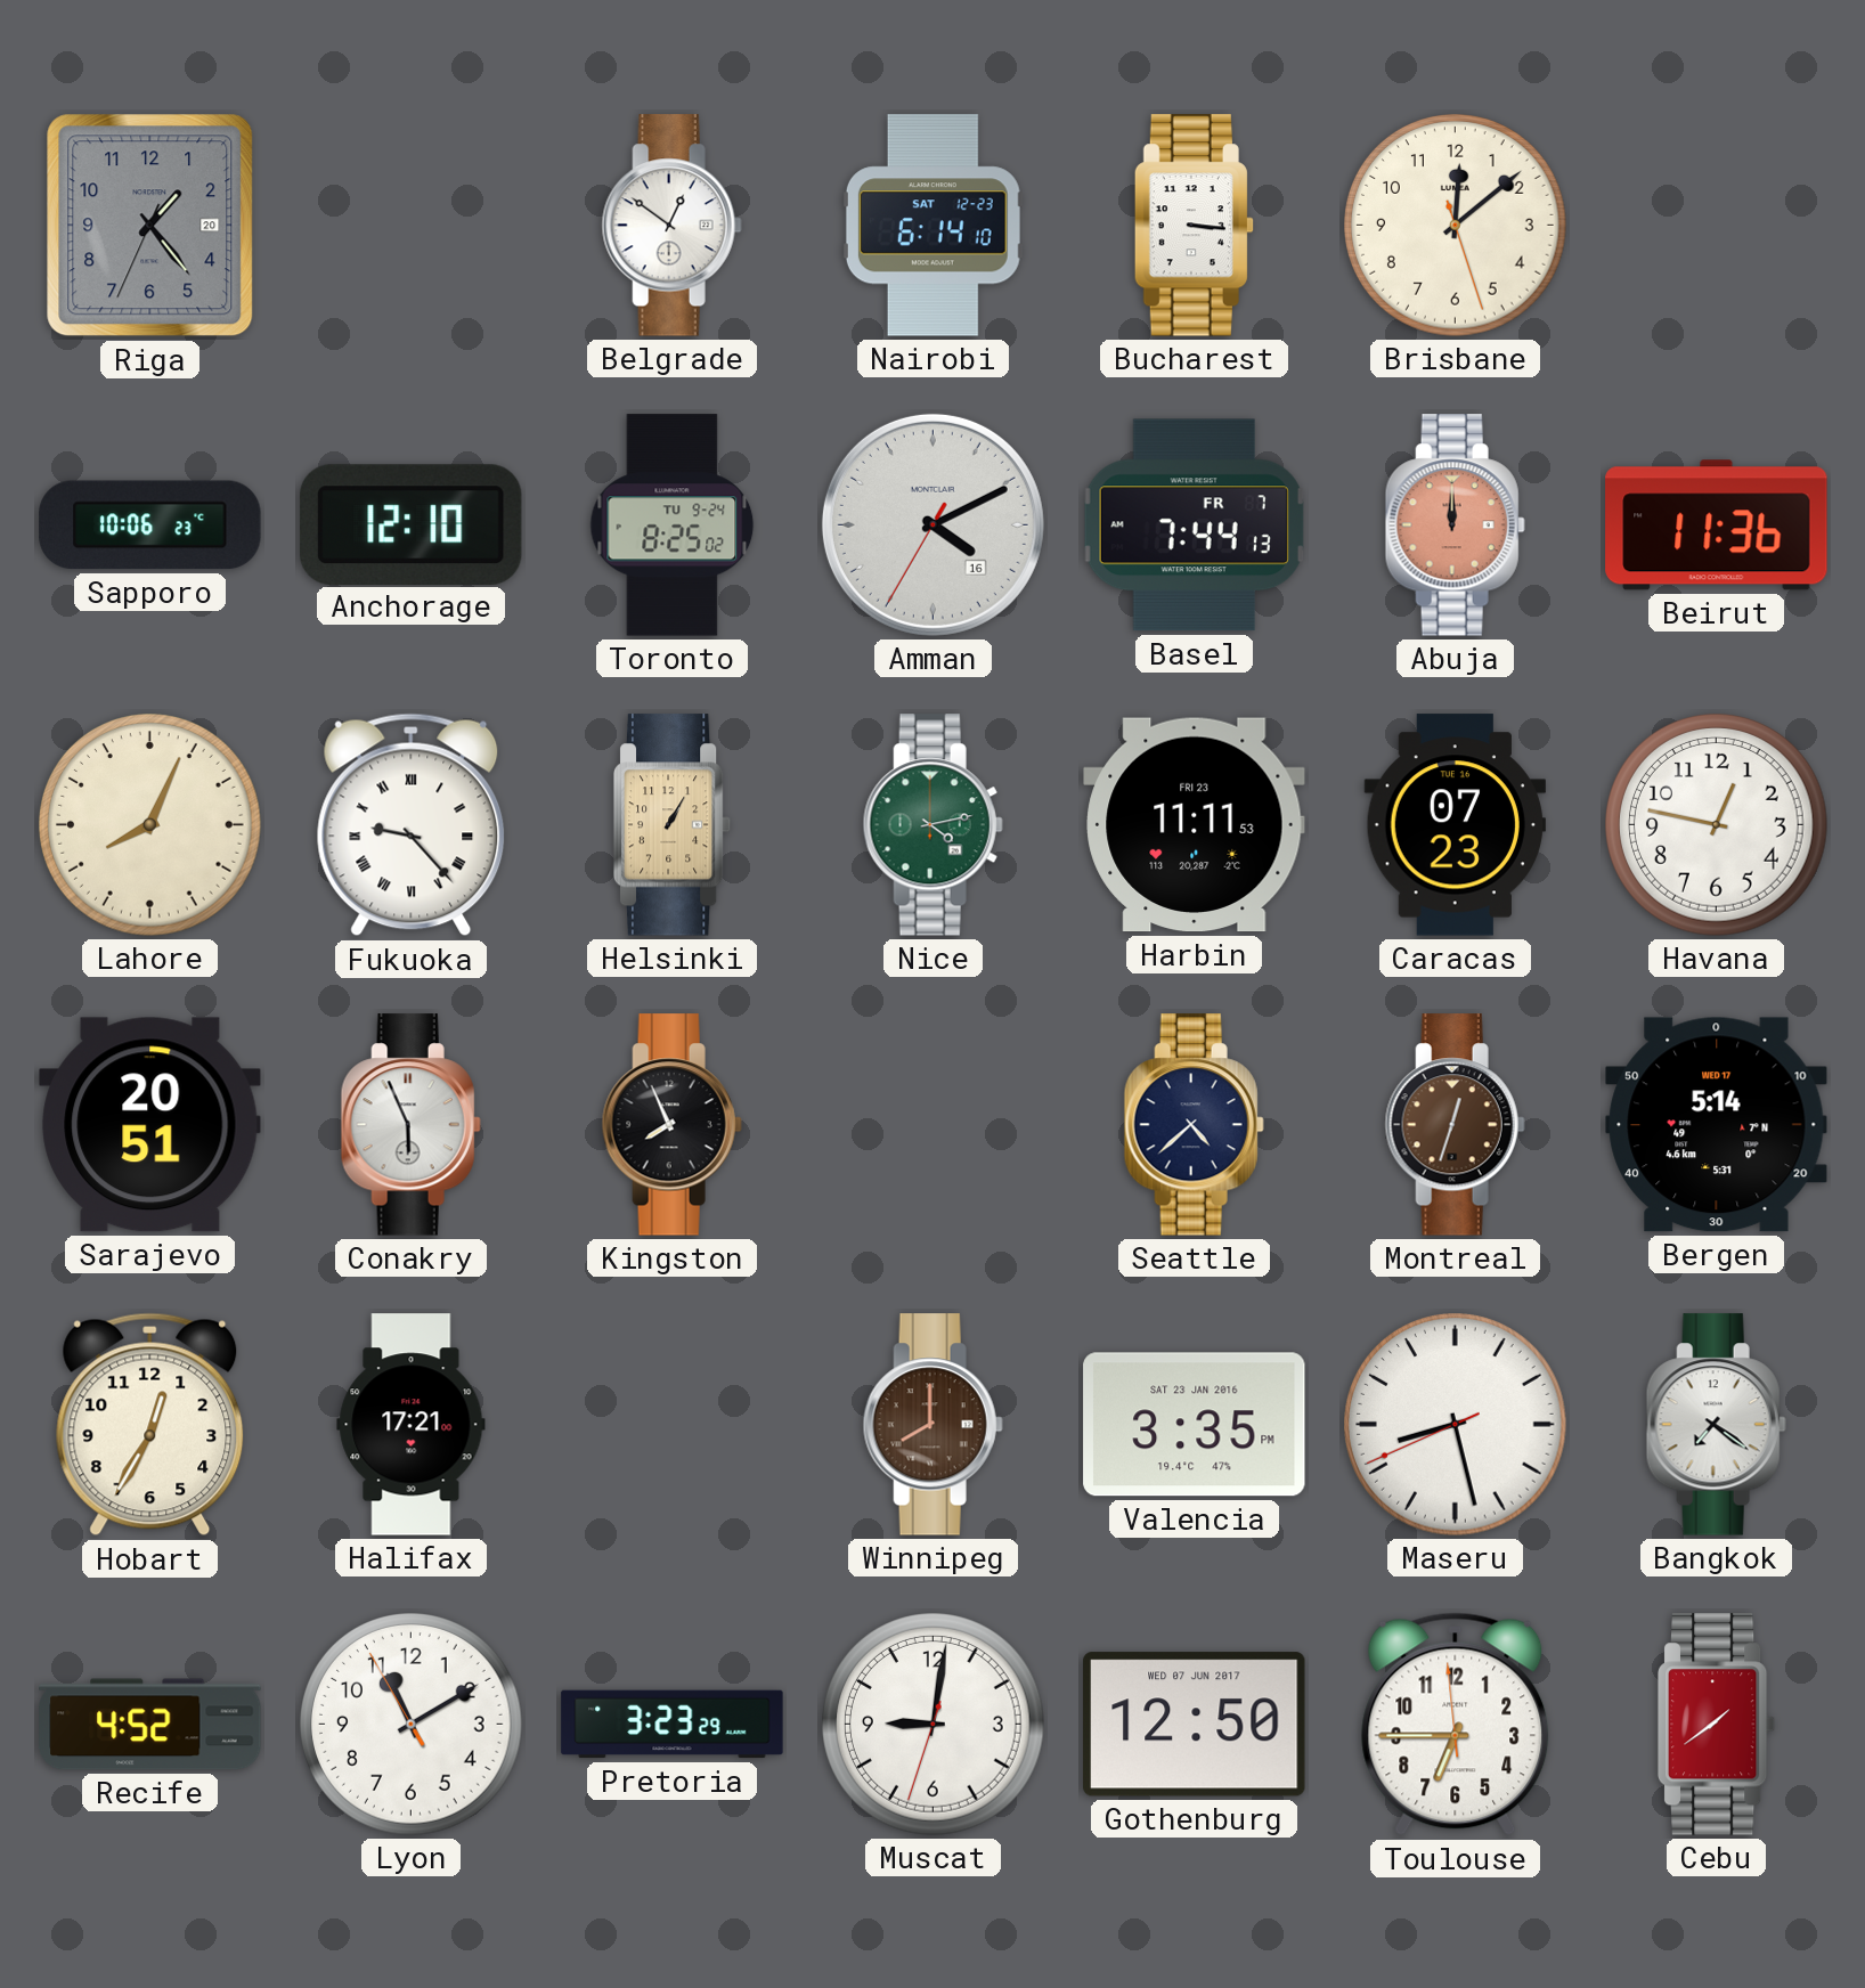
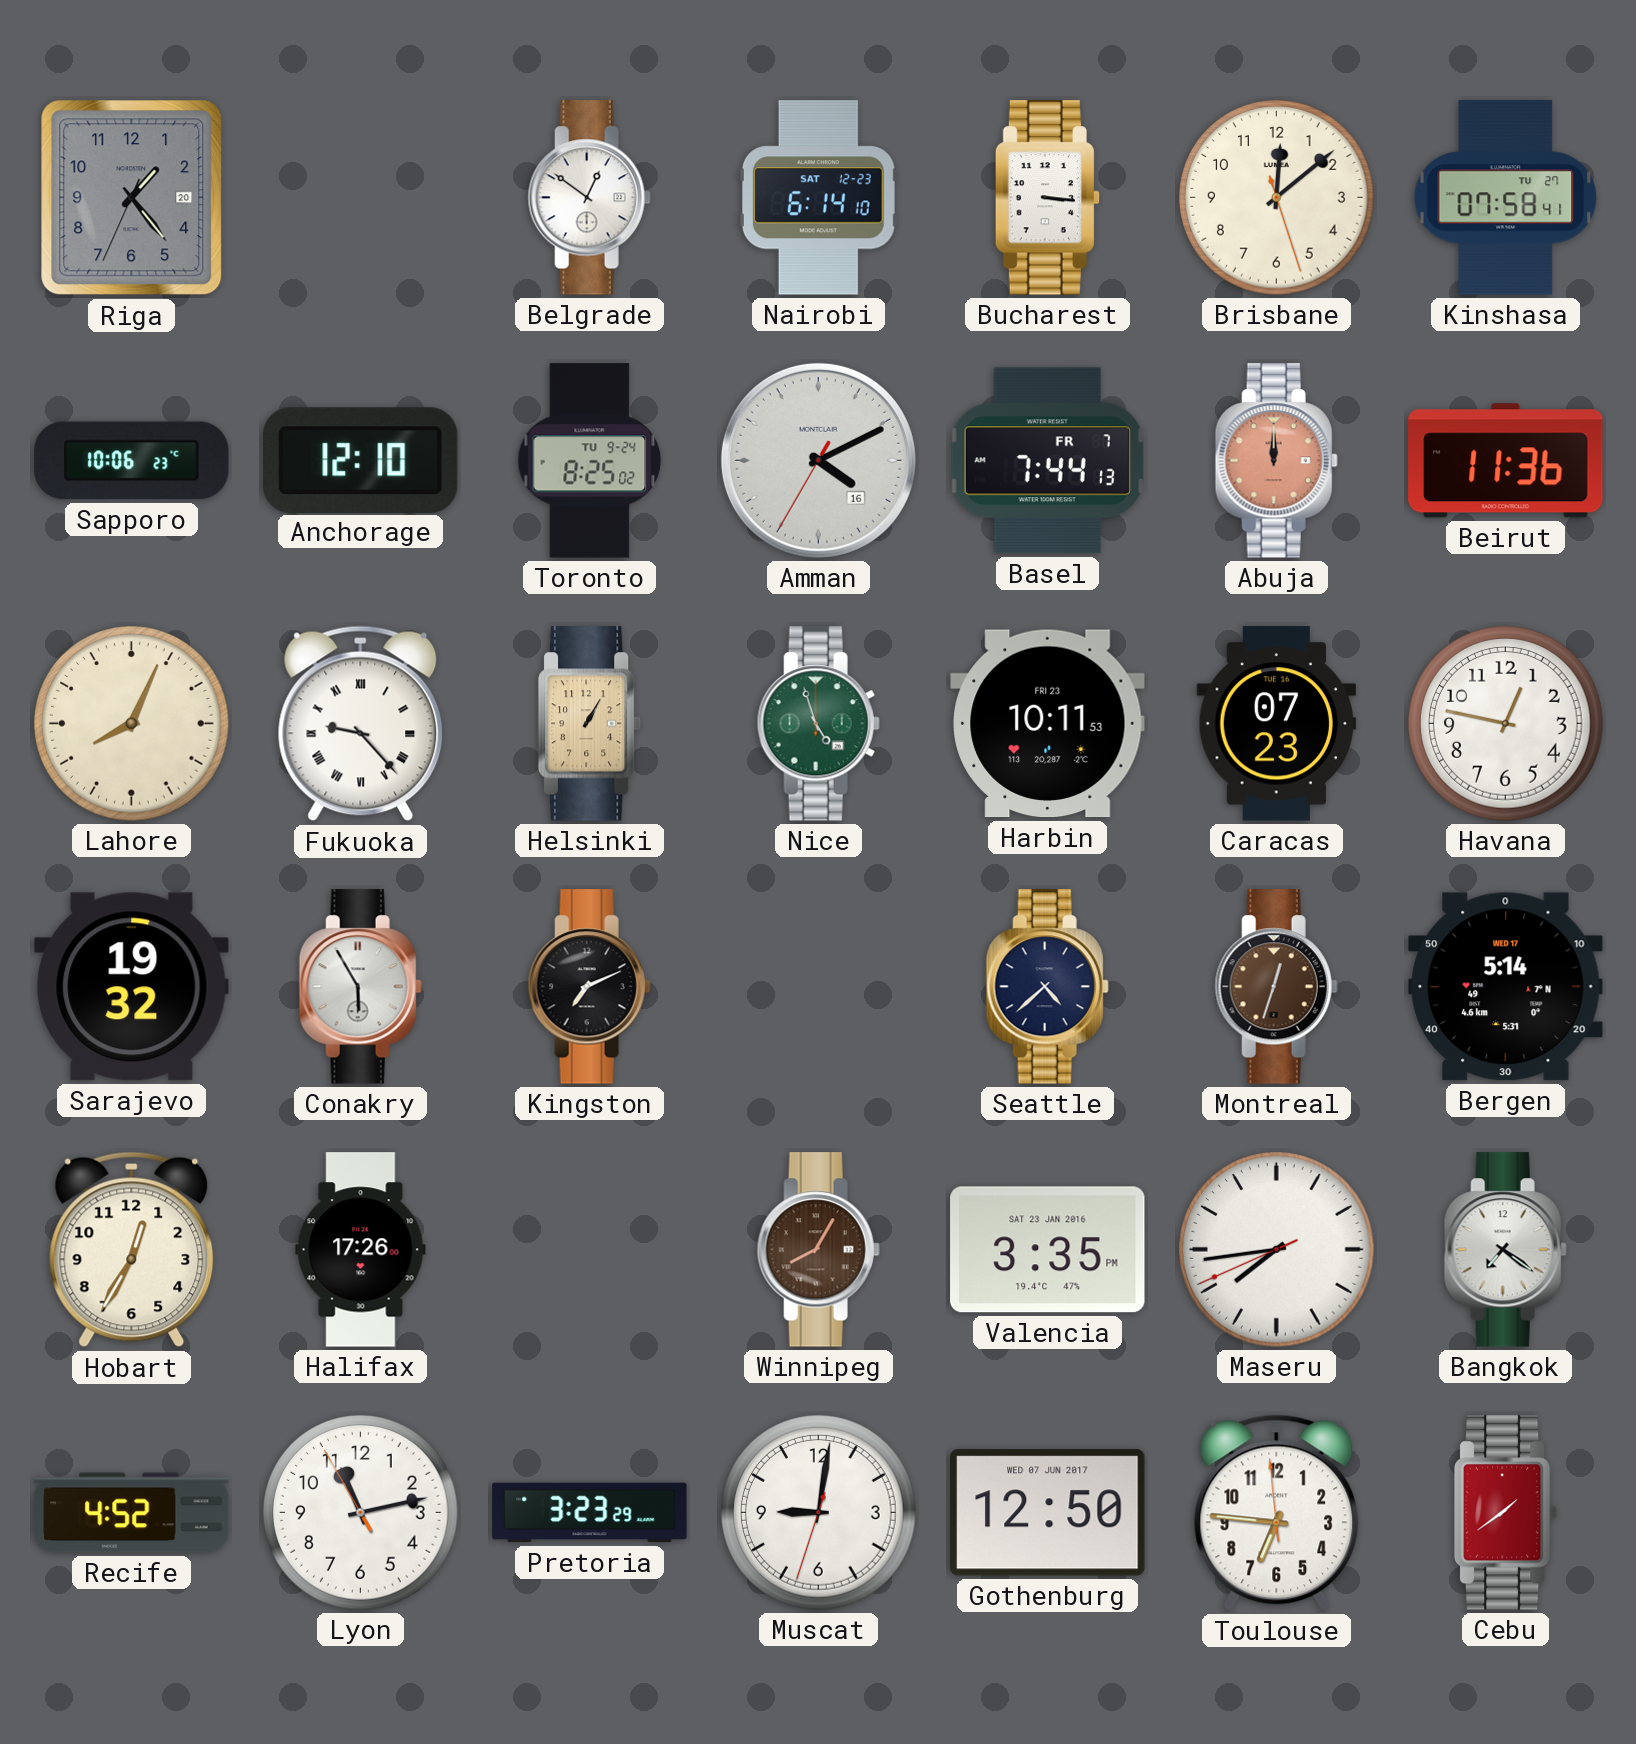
Kinshasa: none -> 07:58 (1506, 198)
Nice: 4:13 -> 4:57 (818, 724)
Harbin: 11:11 -> 10:11 (1048, 724)
Sarajevo: 20:51 -> 19:32 (132, 987)
Conakry: 5:56 -> 5:55 (360, 987)
Kingston: 7:56 -> 7:11 (589, 987)
Halifax: 17:21 -> 17:26 (361, 1250)
Winnipeg: 8:00 -> 8:05 (818, 1250)
Maseru: 8:27 -> 7:43 (1277, 1250)
Lyon: 11:09 -> 11:12 (361, 1513)
Toulouse: 6:44 -> 6:45 (1277, 1513)
